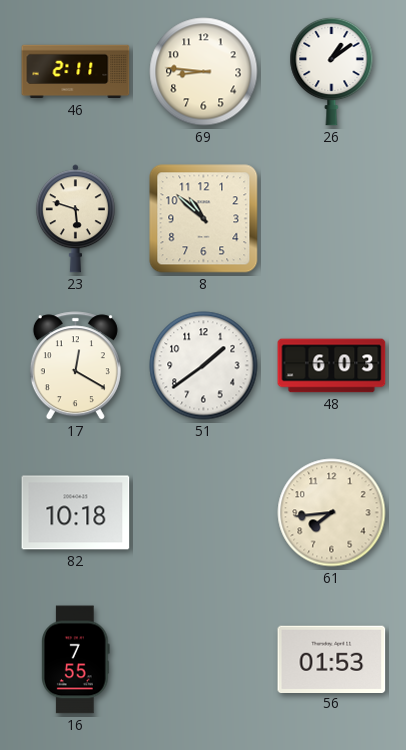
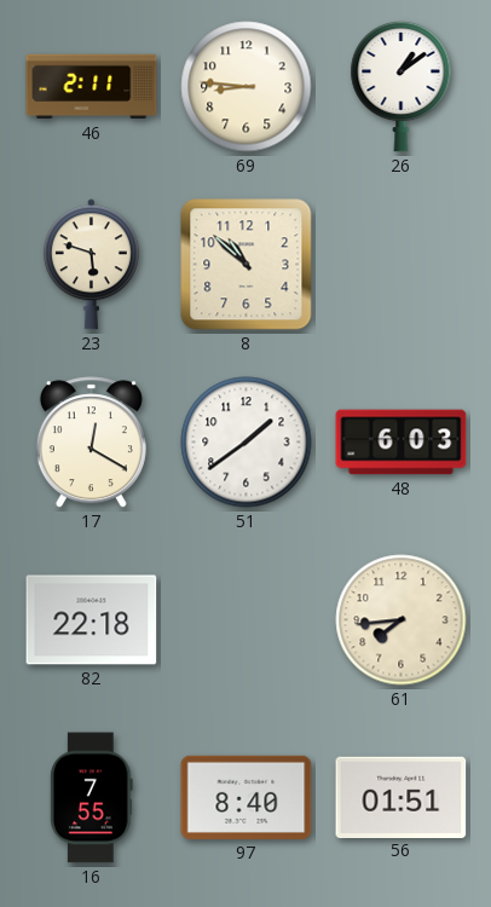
82: 10:18 -> 22:18 (92, 620)
97: none -> 8:40 (247, 797)
56: 01:53 -> 01:51 (402, 797)
